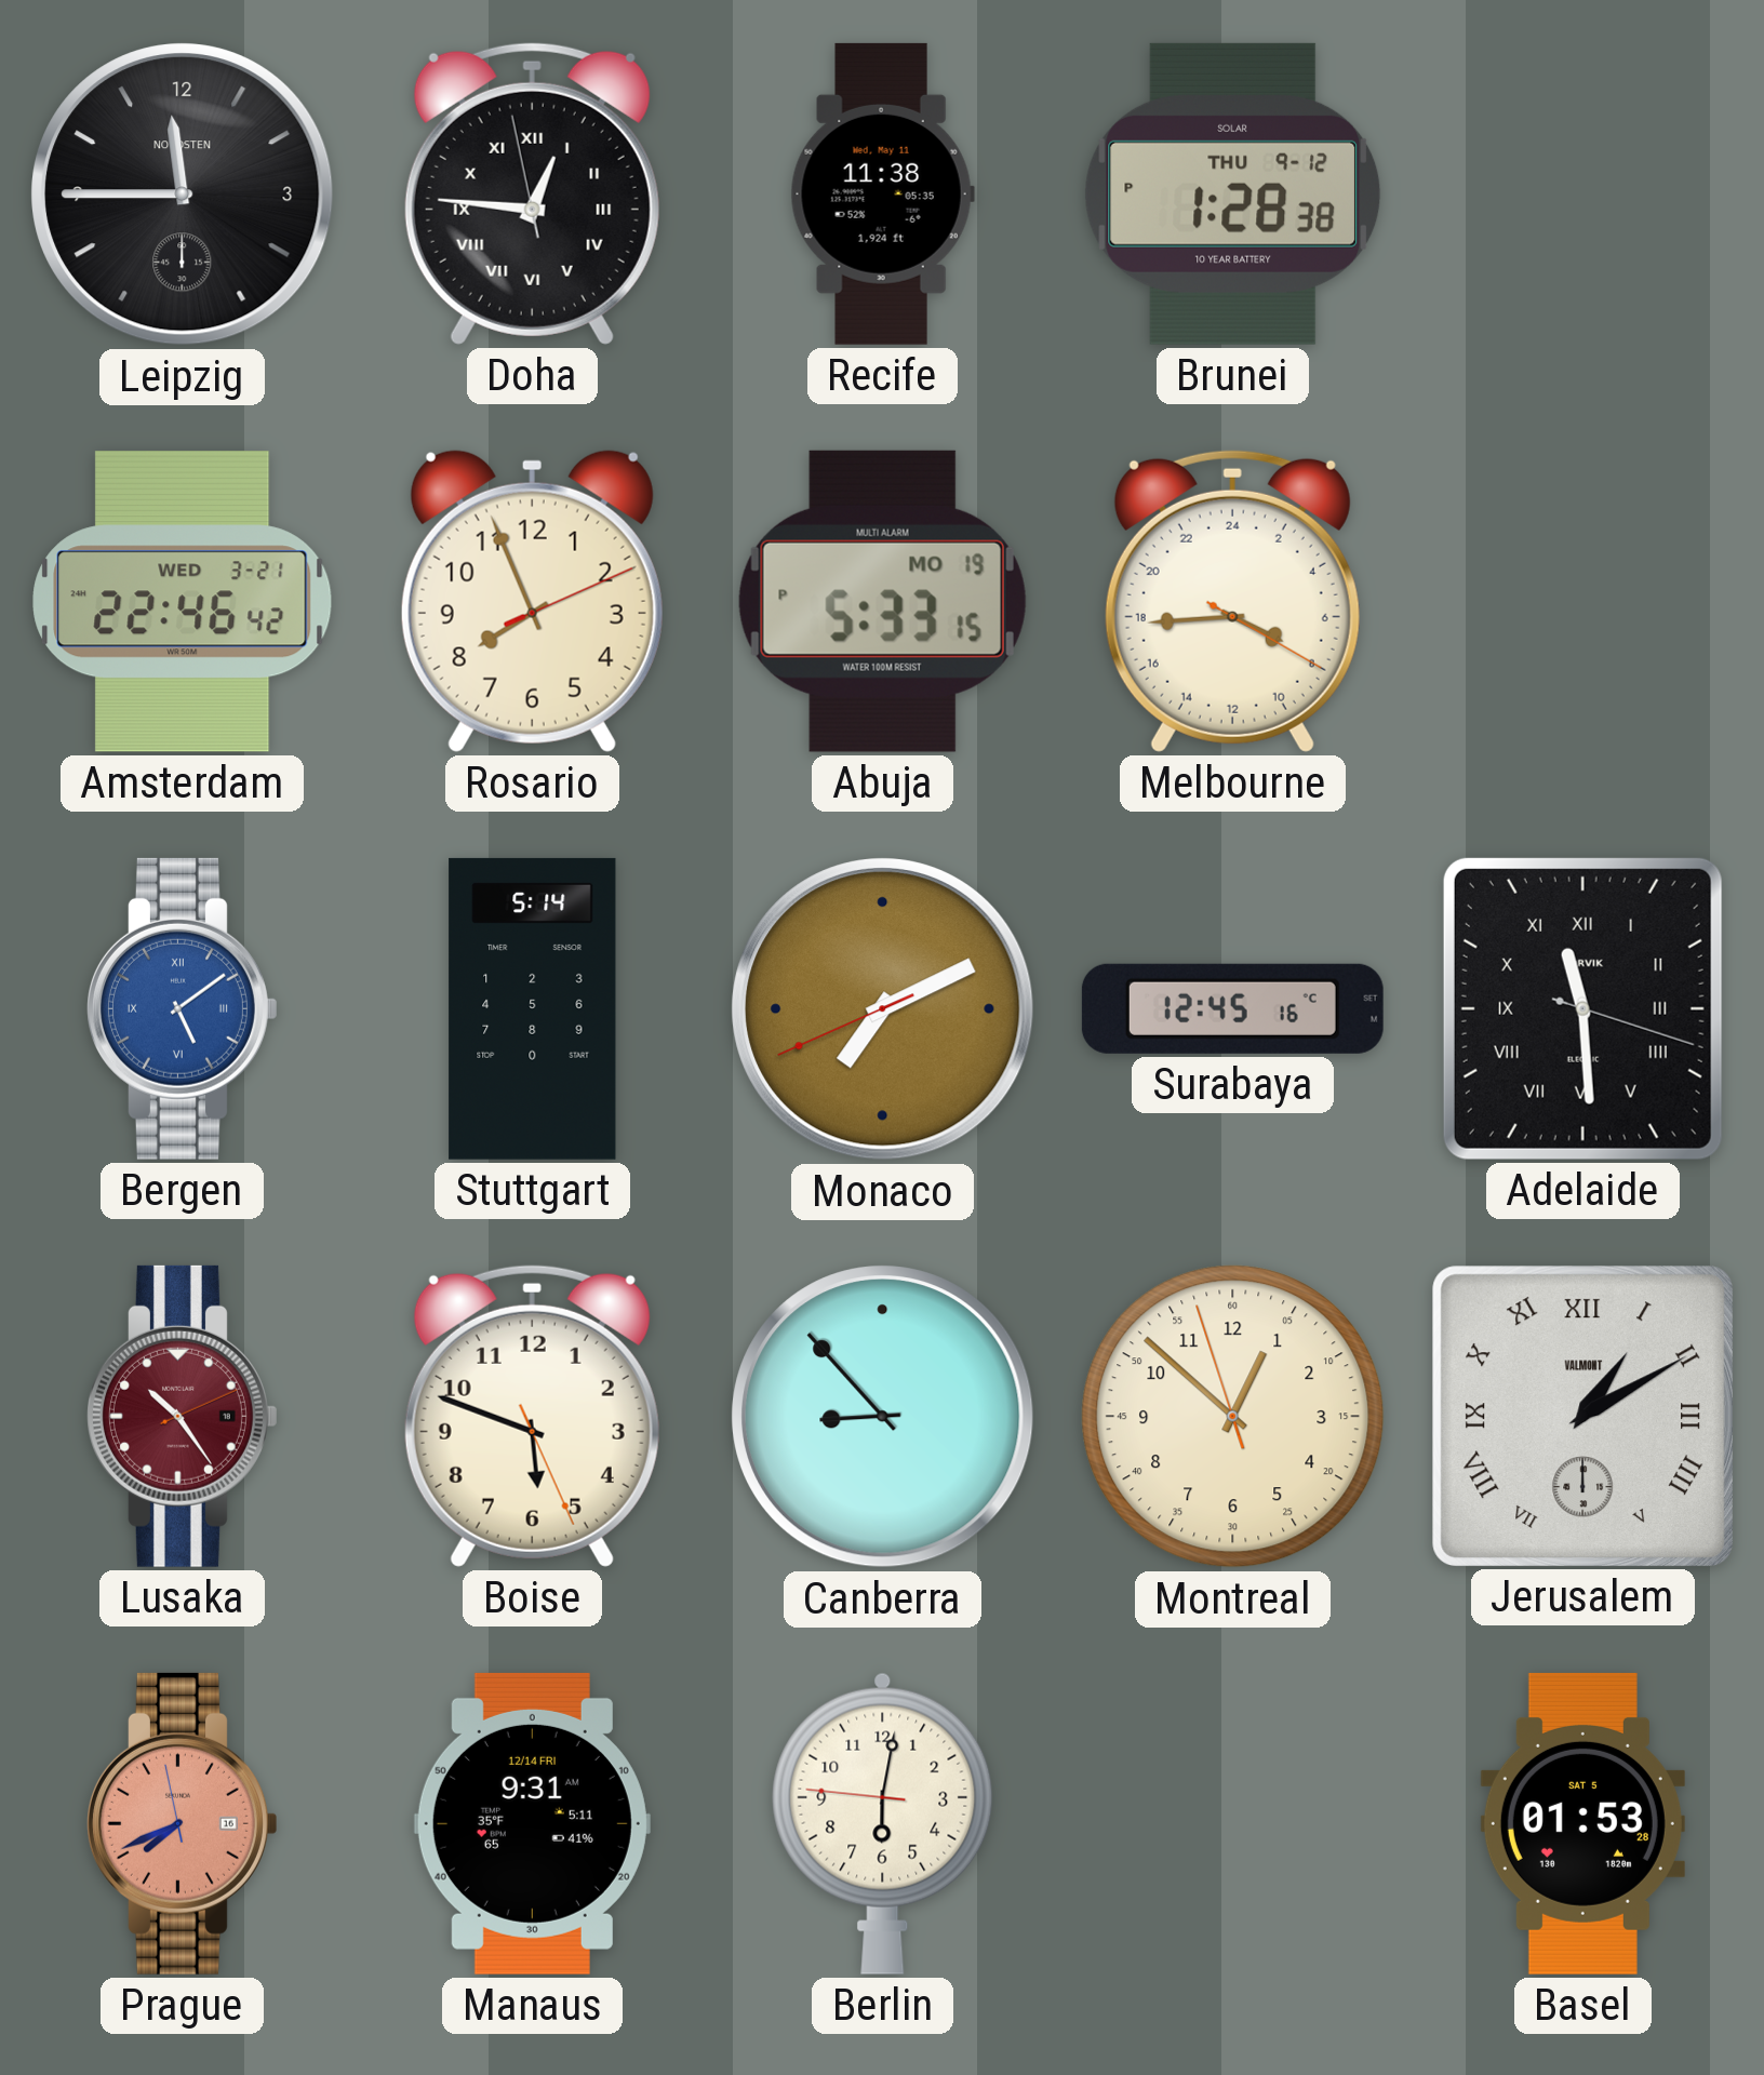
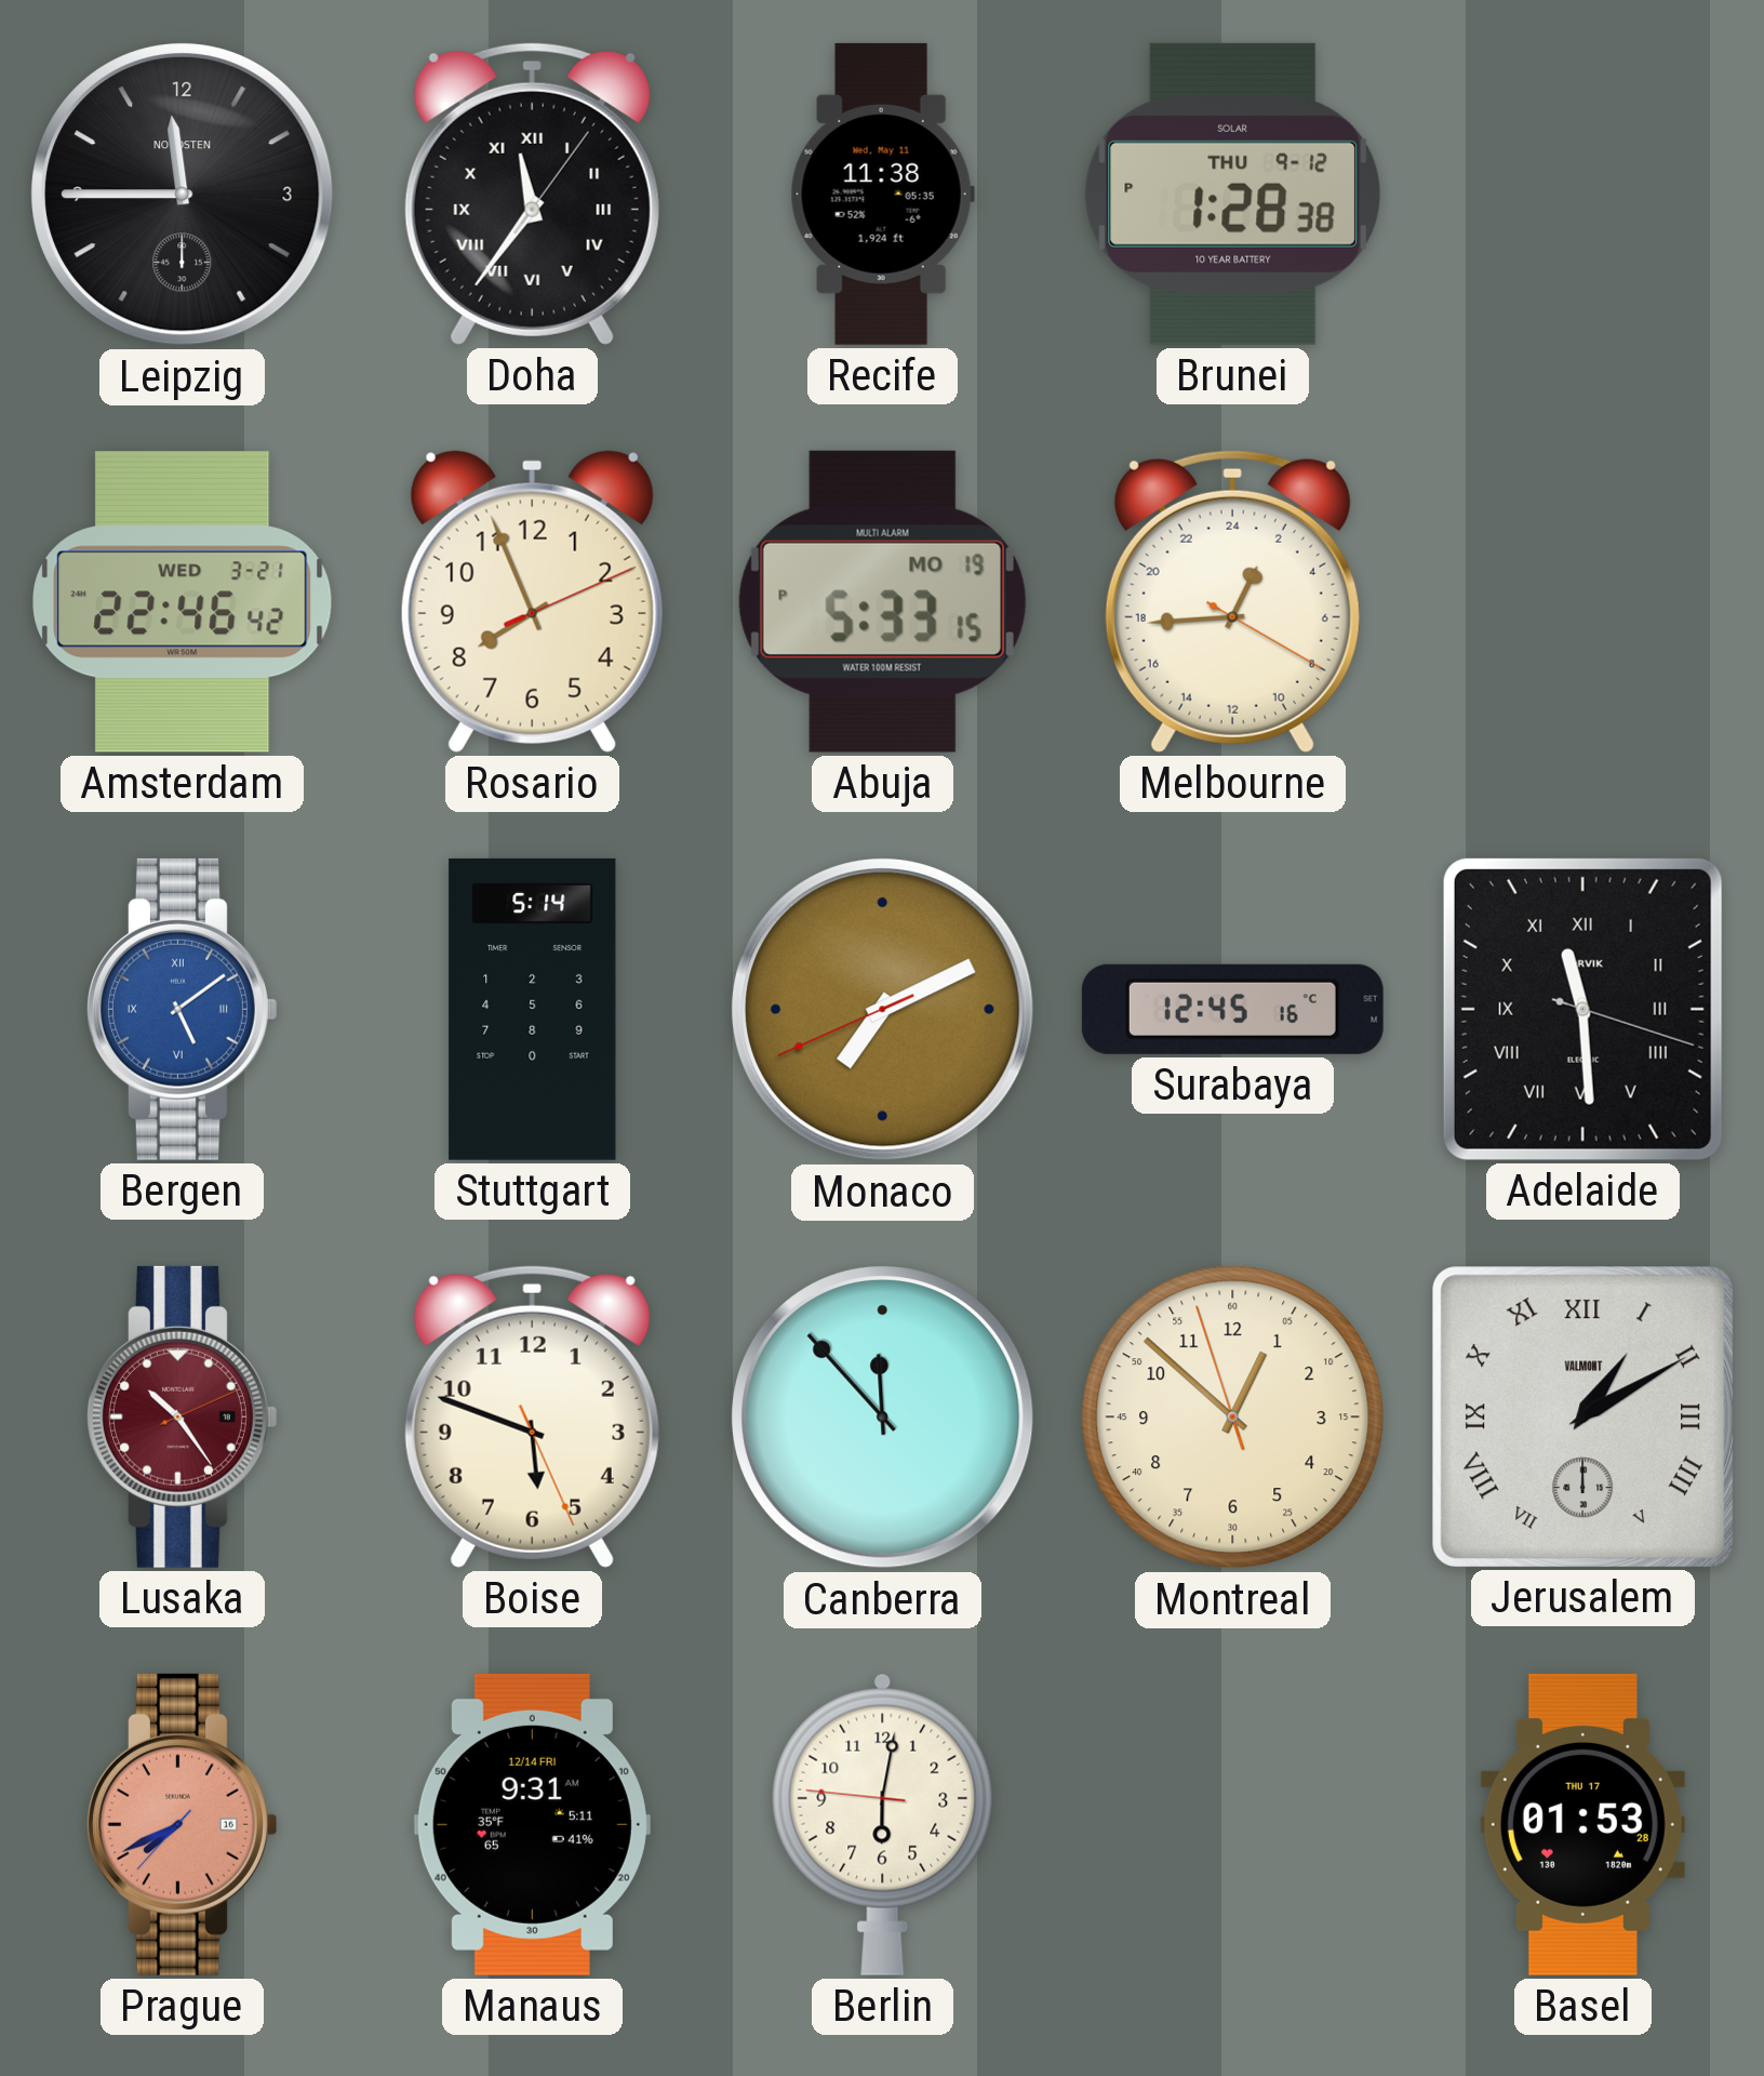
Doha: 12:45 -> 11:36 (532, 194)
Melbourne: 7:44 -> 1:44 (1232, 601)
Canberra: 8:53 -> 11:53 (883, 1418)
Prague: 7:40:58 -> 7:40:37 (183, 1824)
Basel date: SAT 5 -> THU 17 (1582, 1824)
